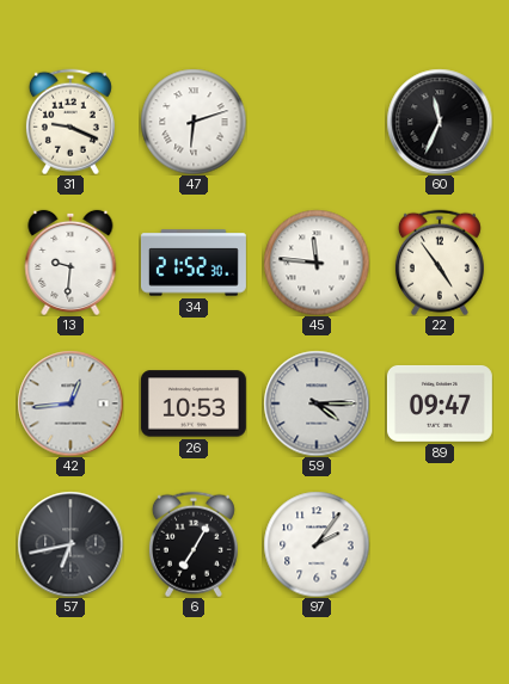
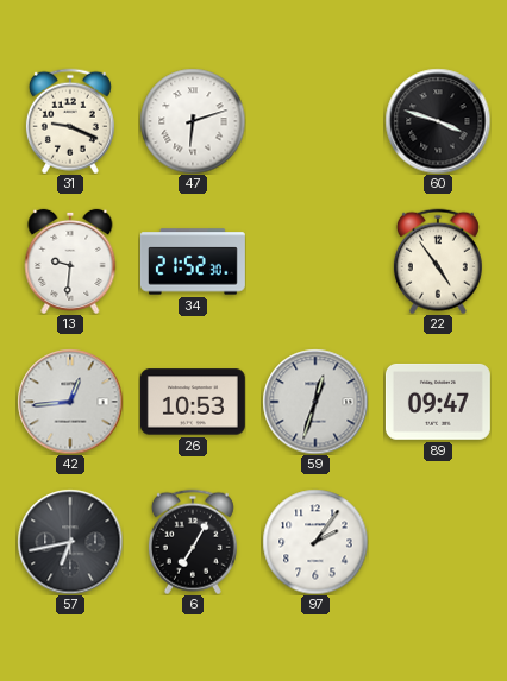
60: 11:34 -> 3:48 (438, 121)
45: 11:46 -> none (317, 263)
59: 4:15 -> 12:33 (315, 402)
